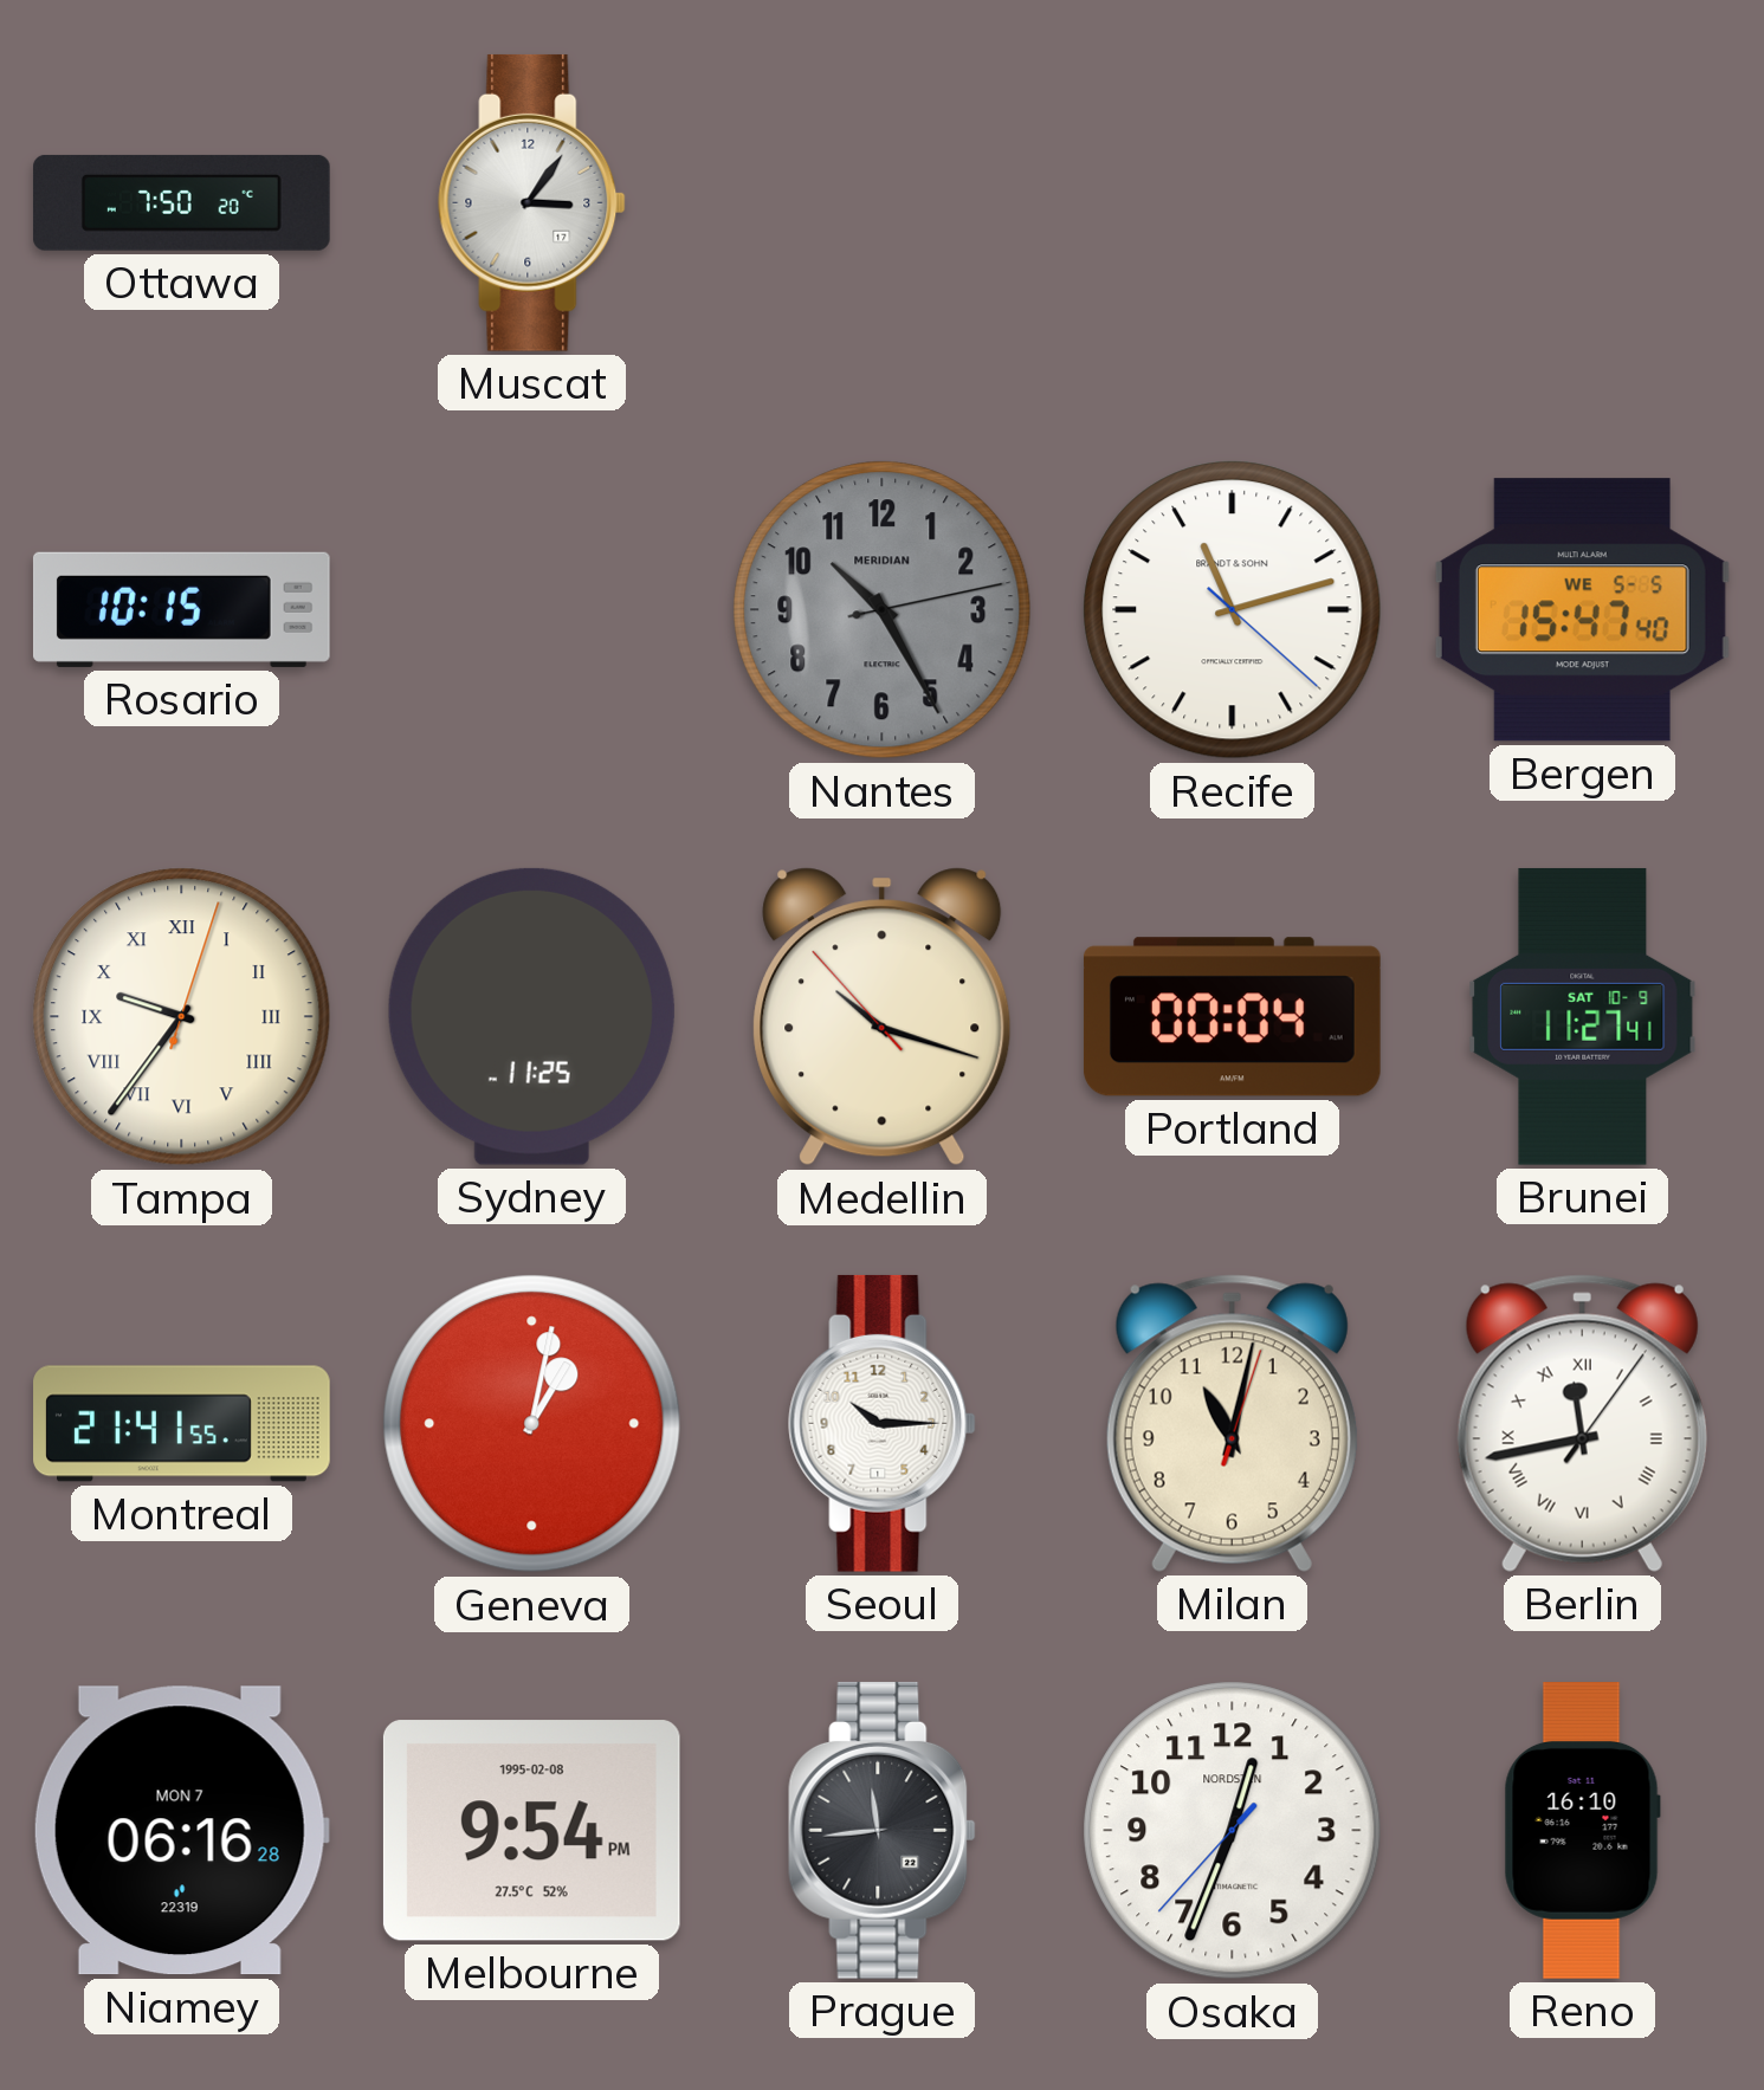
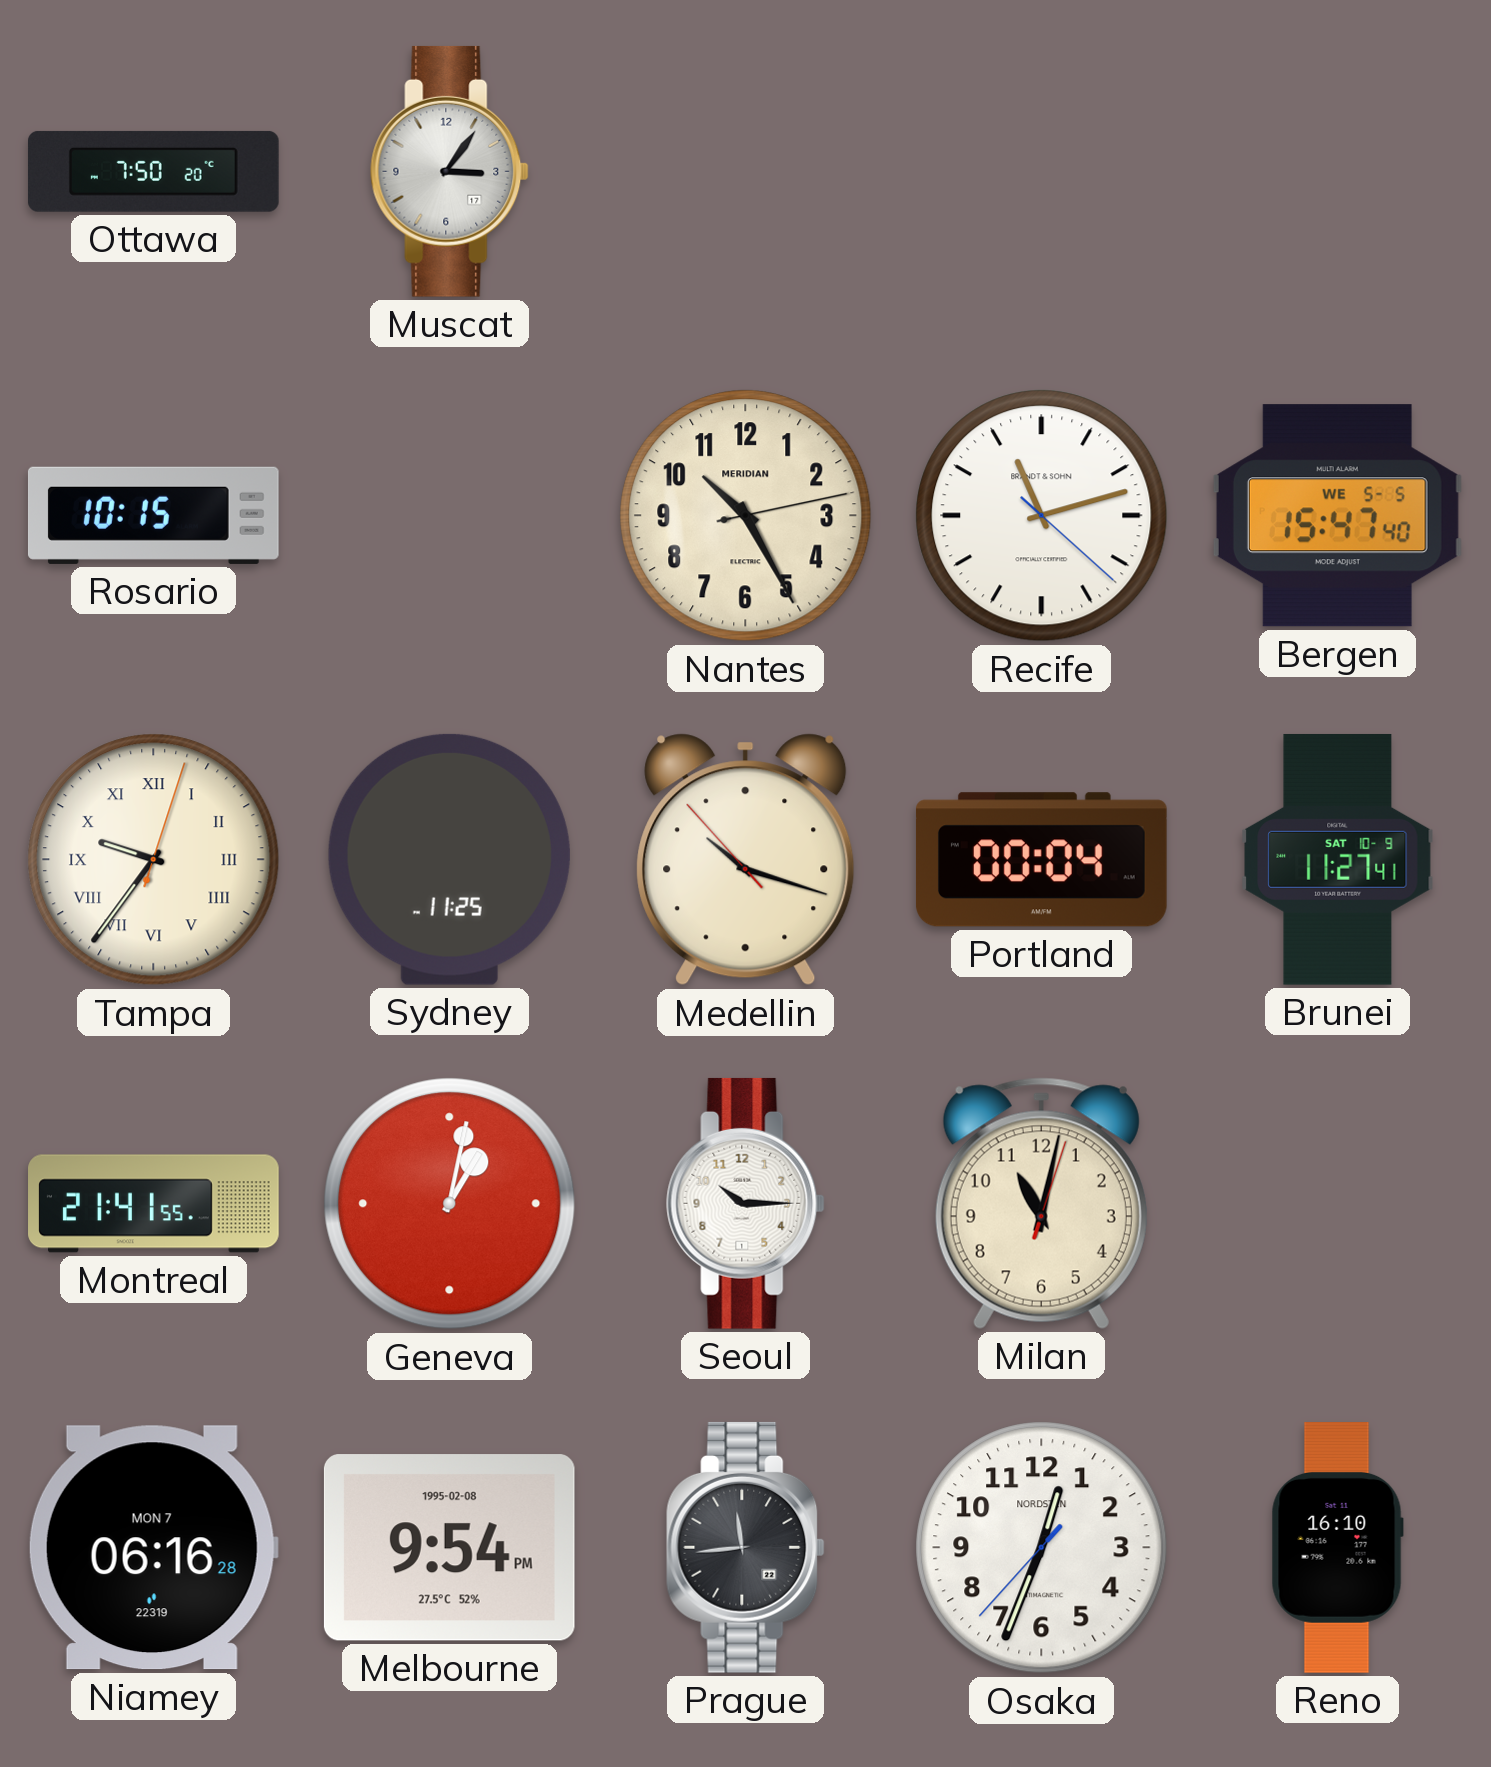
Nantes dial: grey -> cream (746, 516)
Berlin: 11:43 -> none (1582, 1423)
